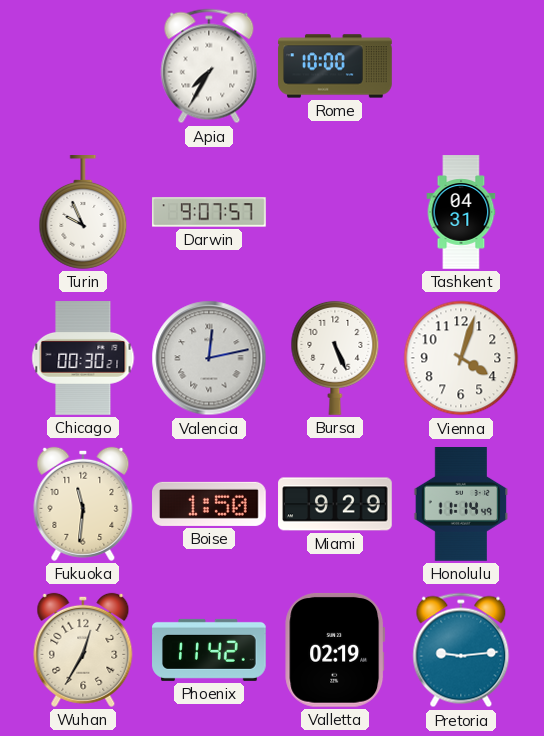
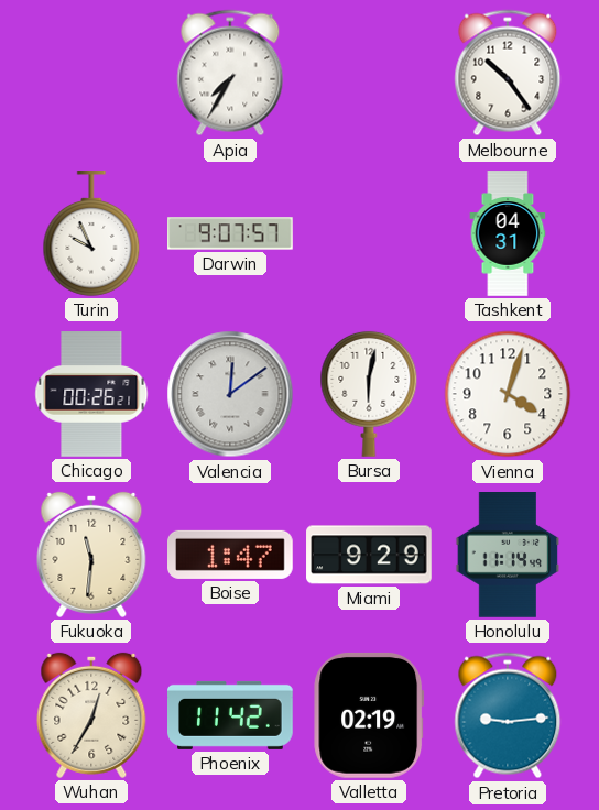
Rome: 10:00 -> none (335, 66)
Melbourne: none -> 10:24 (508, 73)
Chicago: 00:30 -> 00:26 (91, 394)
Valencia: 12:13 -> 12:09 (230, 394)
Bursa: 5:26 -> 6:02 (369, 394)
Boise: 1:50 -> 1:47 (231, 555)
